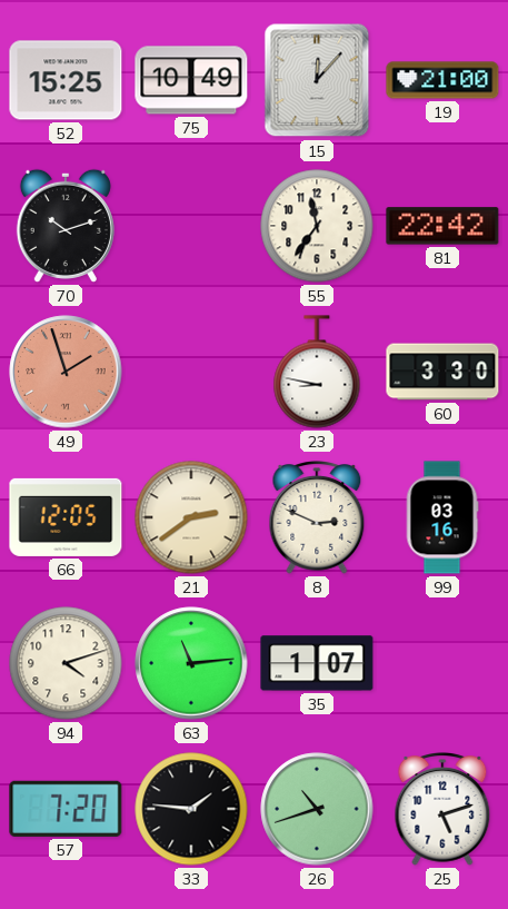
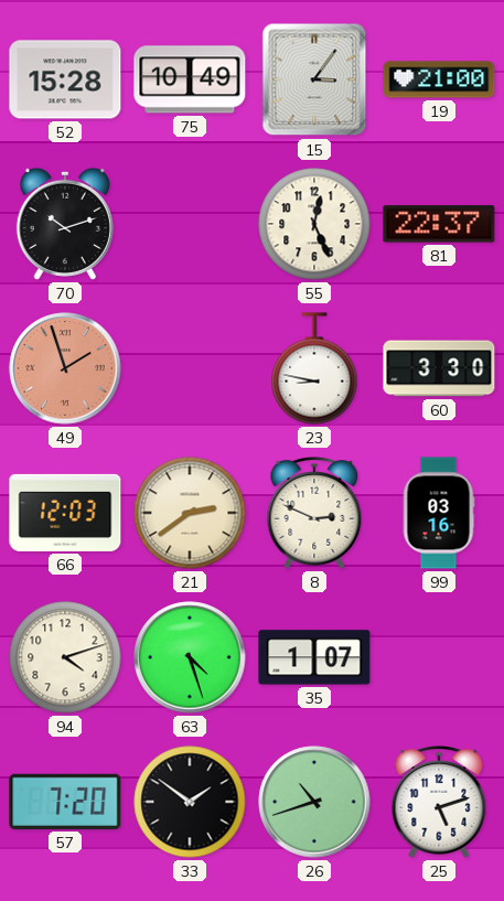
52: 15:25 -> 15:28 (65, 79)
15: 12:07 -> 3:06 (314, 79)
55: 11:36 -> 12:26 (314, 224)
81: 22:42 -> 22:37 (439, 224)
66: 12:05 -> 12:03 (65, 513)
63: 11:14 -> 4:27 (190, 657)
33: 1:46 -> 1:51 (190, 802)
